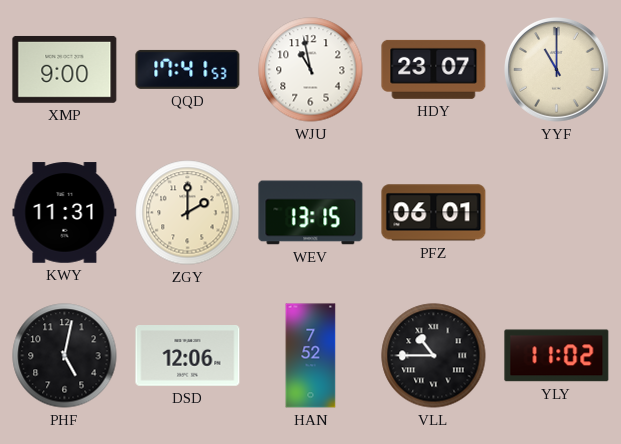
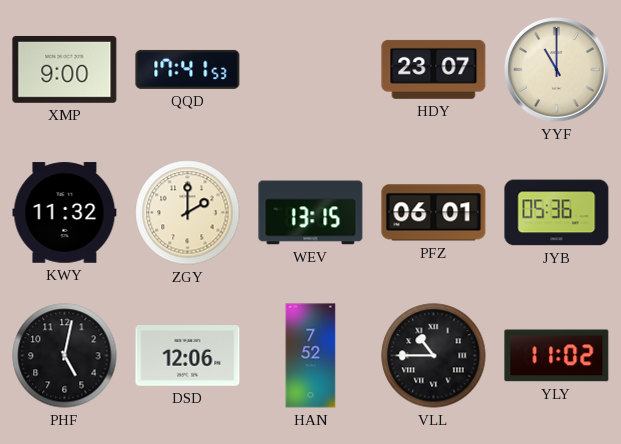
WJU: 10:58 -> none (311, 70)
KWY: 11:31 -> 11:32 (65, 213)
JYB: none -> 05:36 (557, 213)
